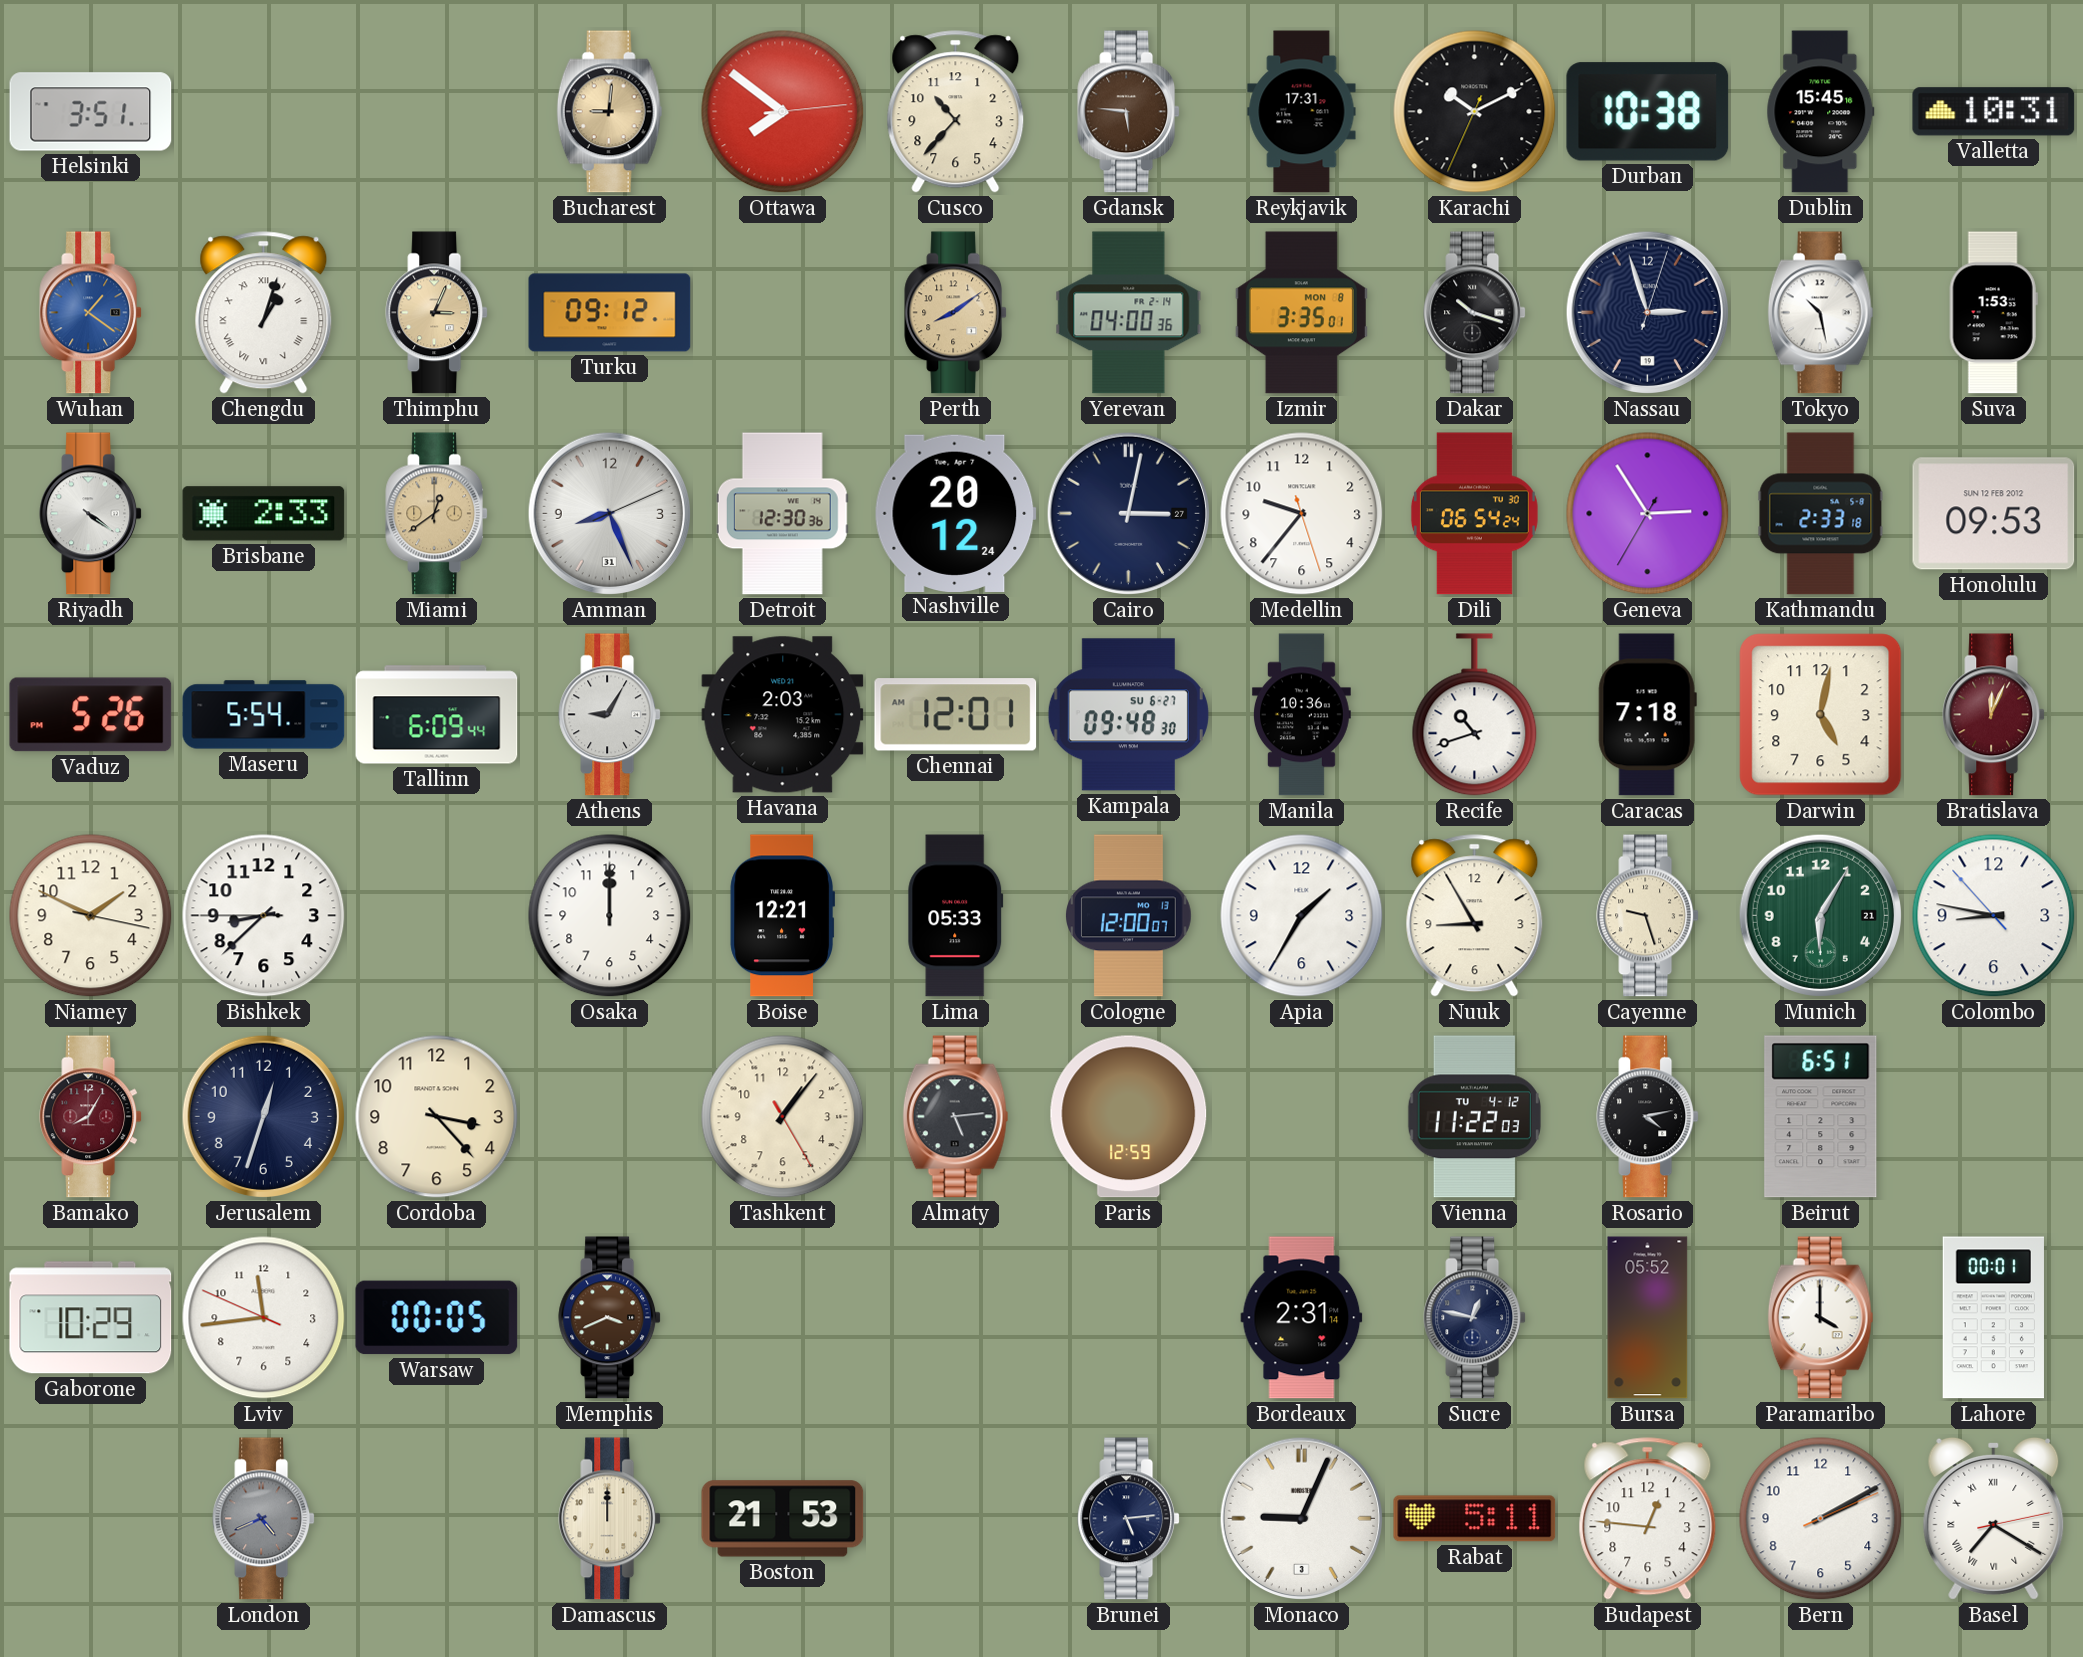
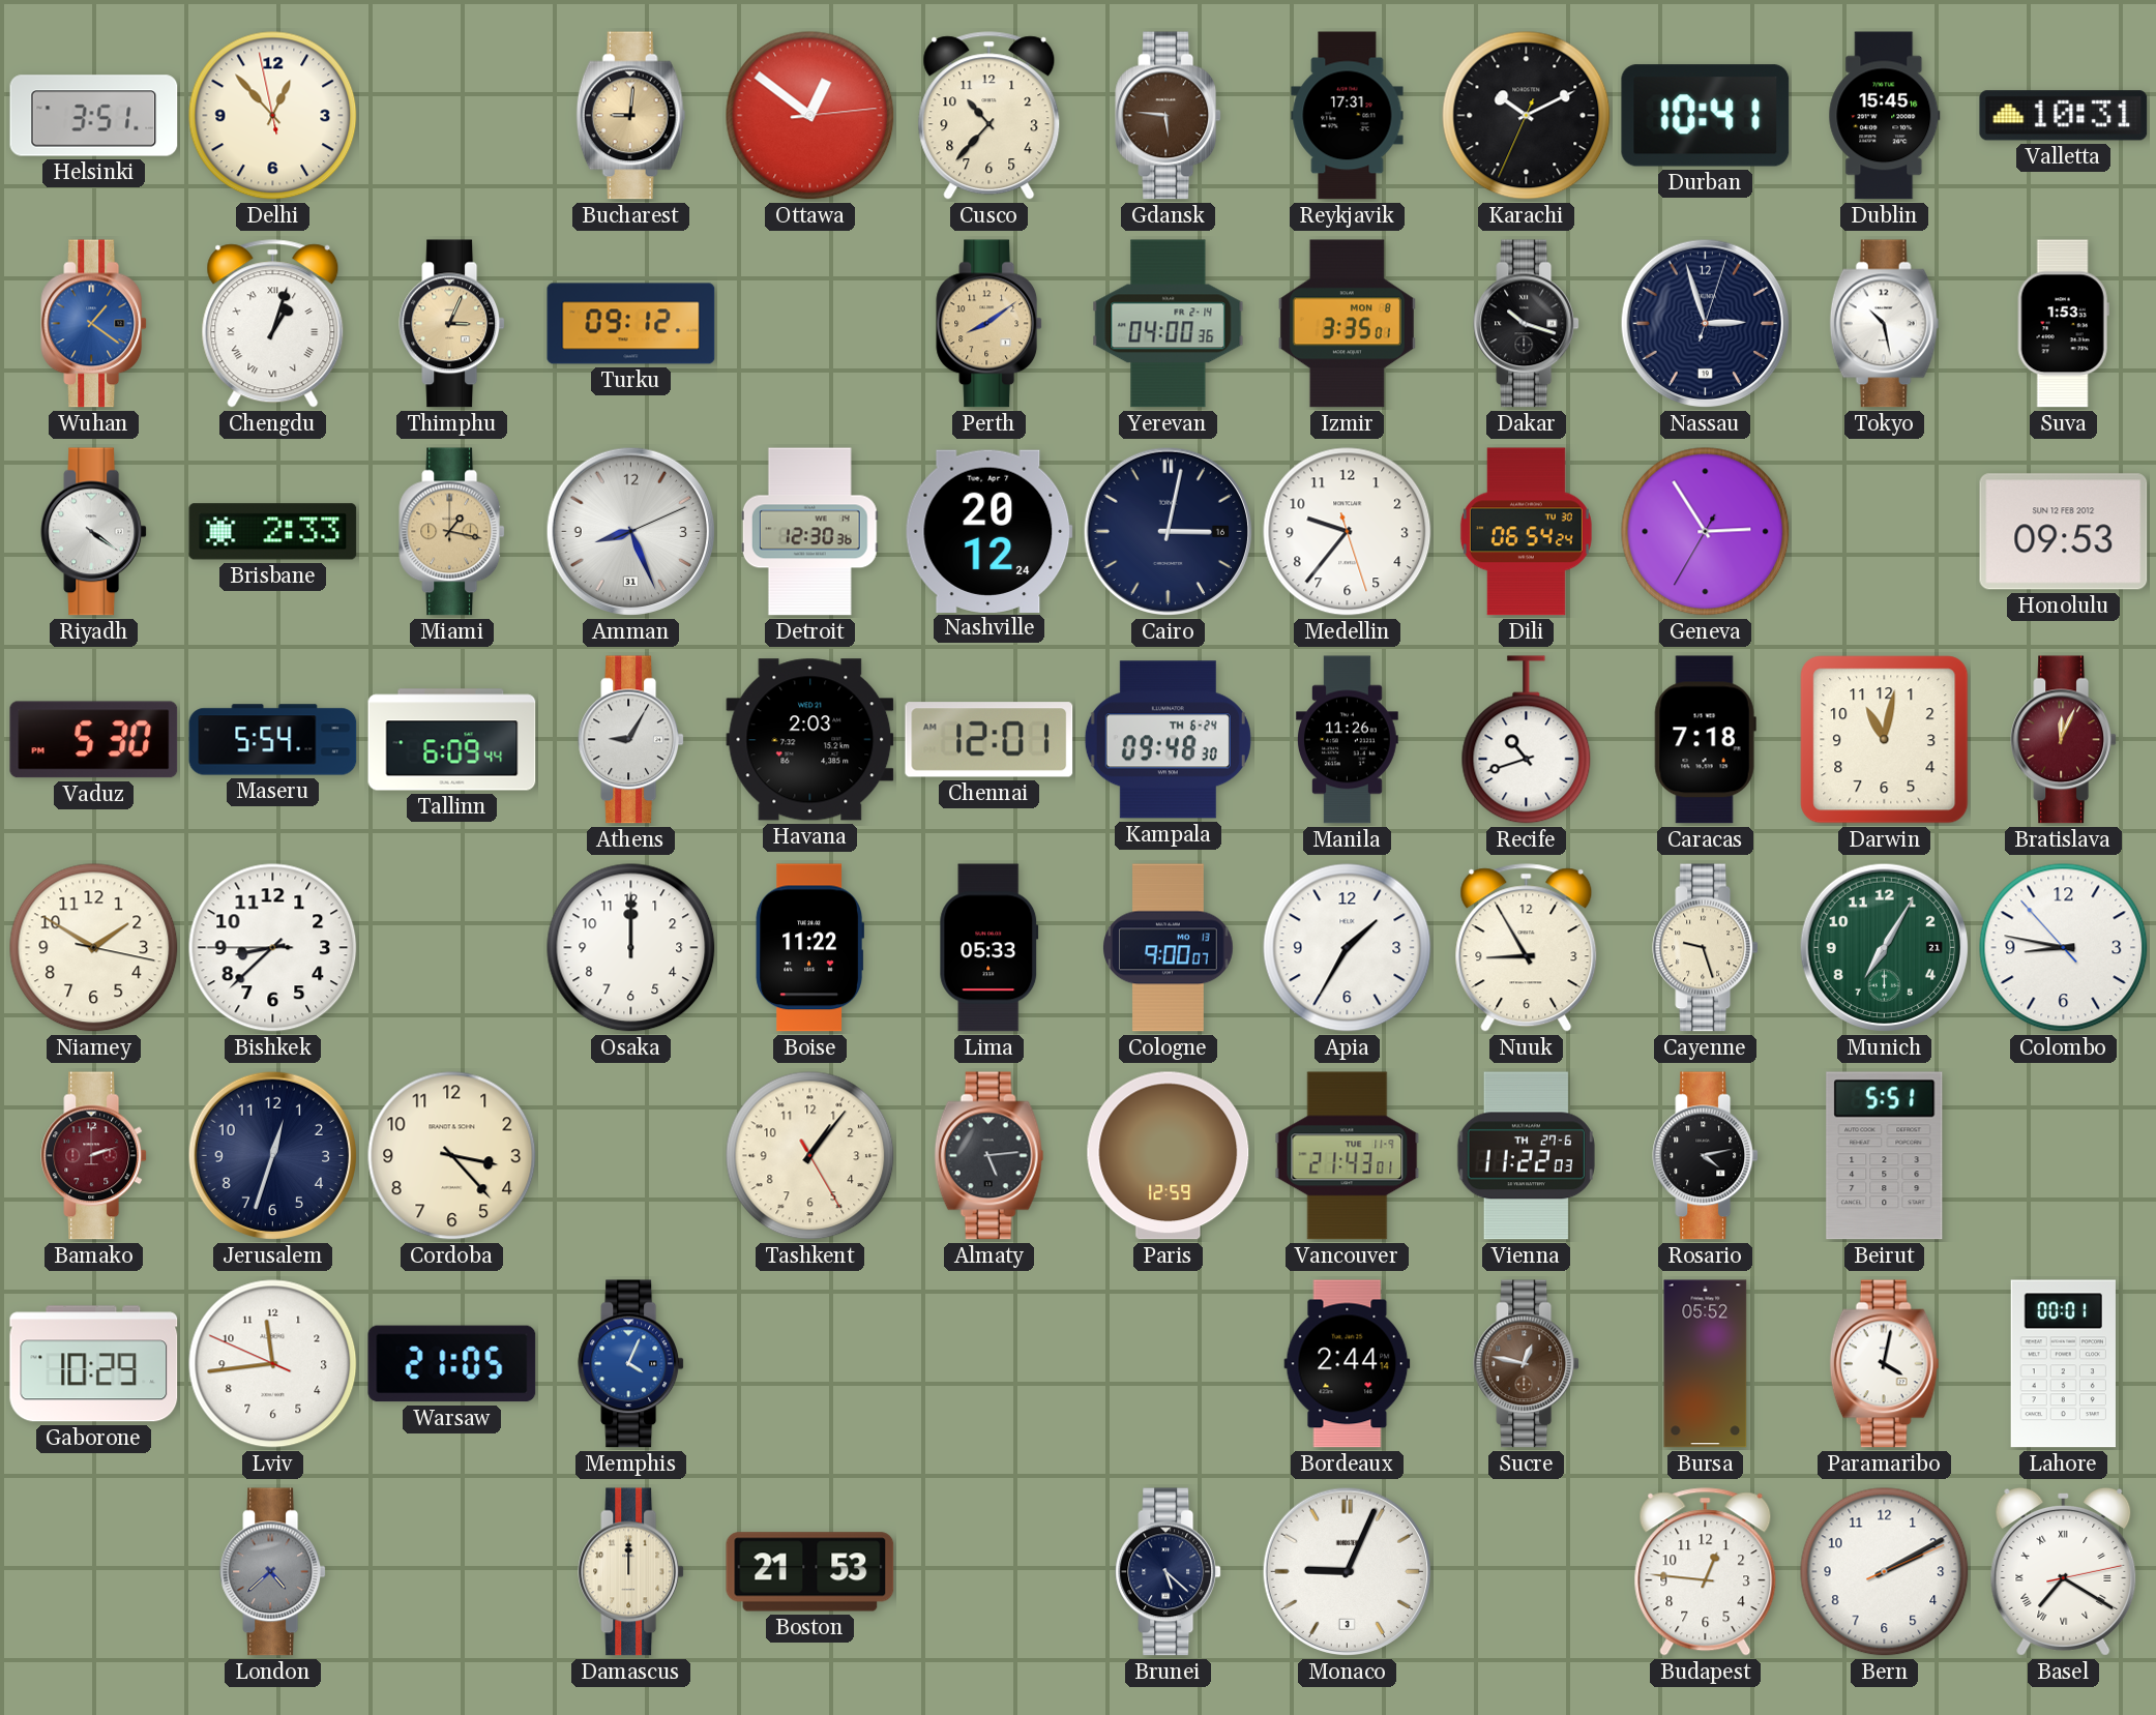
Delhi: none -> 12:52 (273, 116)
Ottawa: 7:51 -> 12:51 (810, 116)
Durban: 10:38 -> 10:41 (1706, 116)
Miami: 12:39 -> 1:17 (452, 532)
Cairo date: 27 -> 16 (1169, 532)
Kathmandu: 2:33 -> none (1821, 514)
Vaduz: 5:26 -> 5:30 (94, 740)
Kampala date: SU 6-27 -> TH 6-24 (1168, 740)
Manila: 10:36 -> 11:26 (1348, 740)
Darwin: 5:02 -> 11:02 (1885, 740)
Niamey: 1:49 -> 1:50 (94, 948)
Boise: 12:21 -> 11:22 (809, 948)
Cologne: 12:00 -> 9:00 (1169, 948)
Munich: 6:05 -> 7:05 (1885, 948)
Bamako: 8:05 -> 2:12 (94, 1156)
Vancouver: none -> 21:43 (1348, 1156)
Vienna date: TU 4-12 -> TH 27-6 (1526, 1156)
Beirut: 6:51 -> 5:51 (1885, 1156)
Warsaw: 00:05 -> 21:05 (452, 1364)
Memphis: 3:41 -> 4:04 (631, 1364)
Memphis dial: brown -> blue (631, 1364)
Bordeaux: 2:31 -> 2:44 (1348, 1364)
Sucre dial: navy -> brown (1527, 1364)
Paramaribo: 4:00 -> 4:02 (1885, 1364)
London: 4:41 -> 4:38 (273, 1572)
Brunei: 5:14 -> 5:22 (1169, 1572)
Rabat: 5:11 -> none (1475, 1519)
